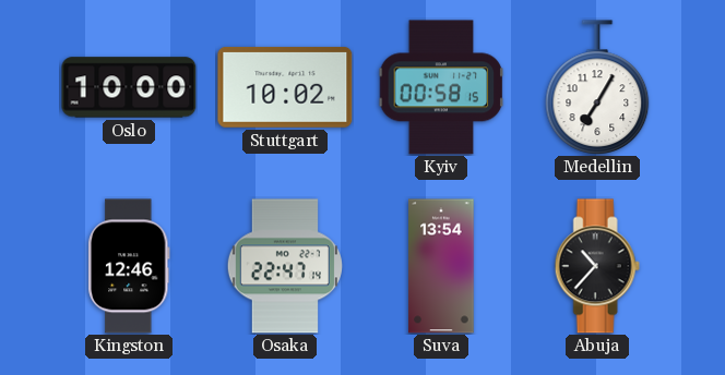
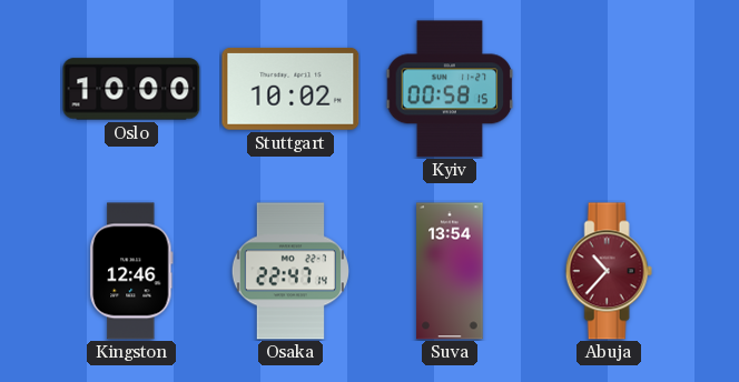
Medellin: 7:05 -> none (597, 87)
Abuja dial: black -> burgundy (609, 271)
